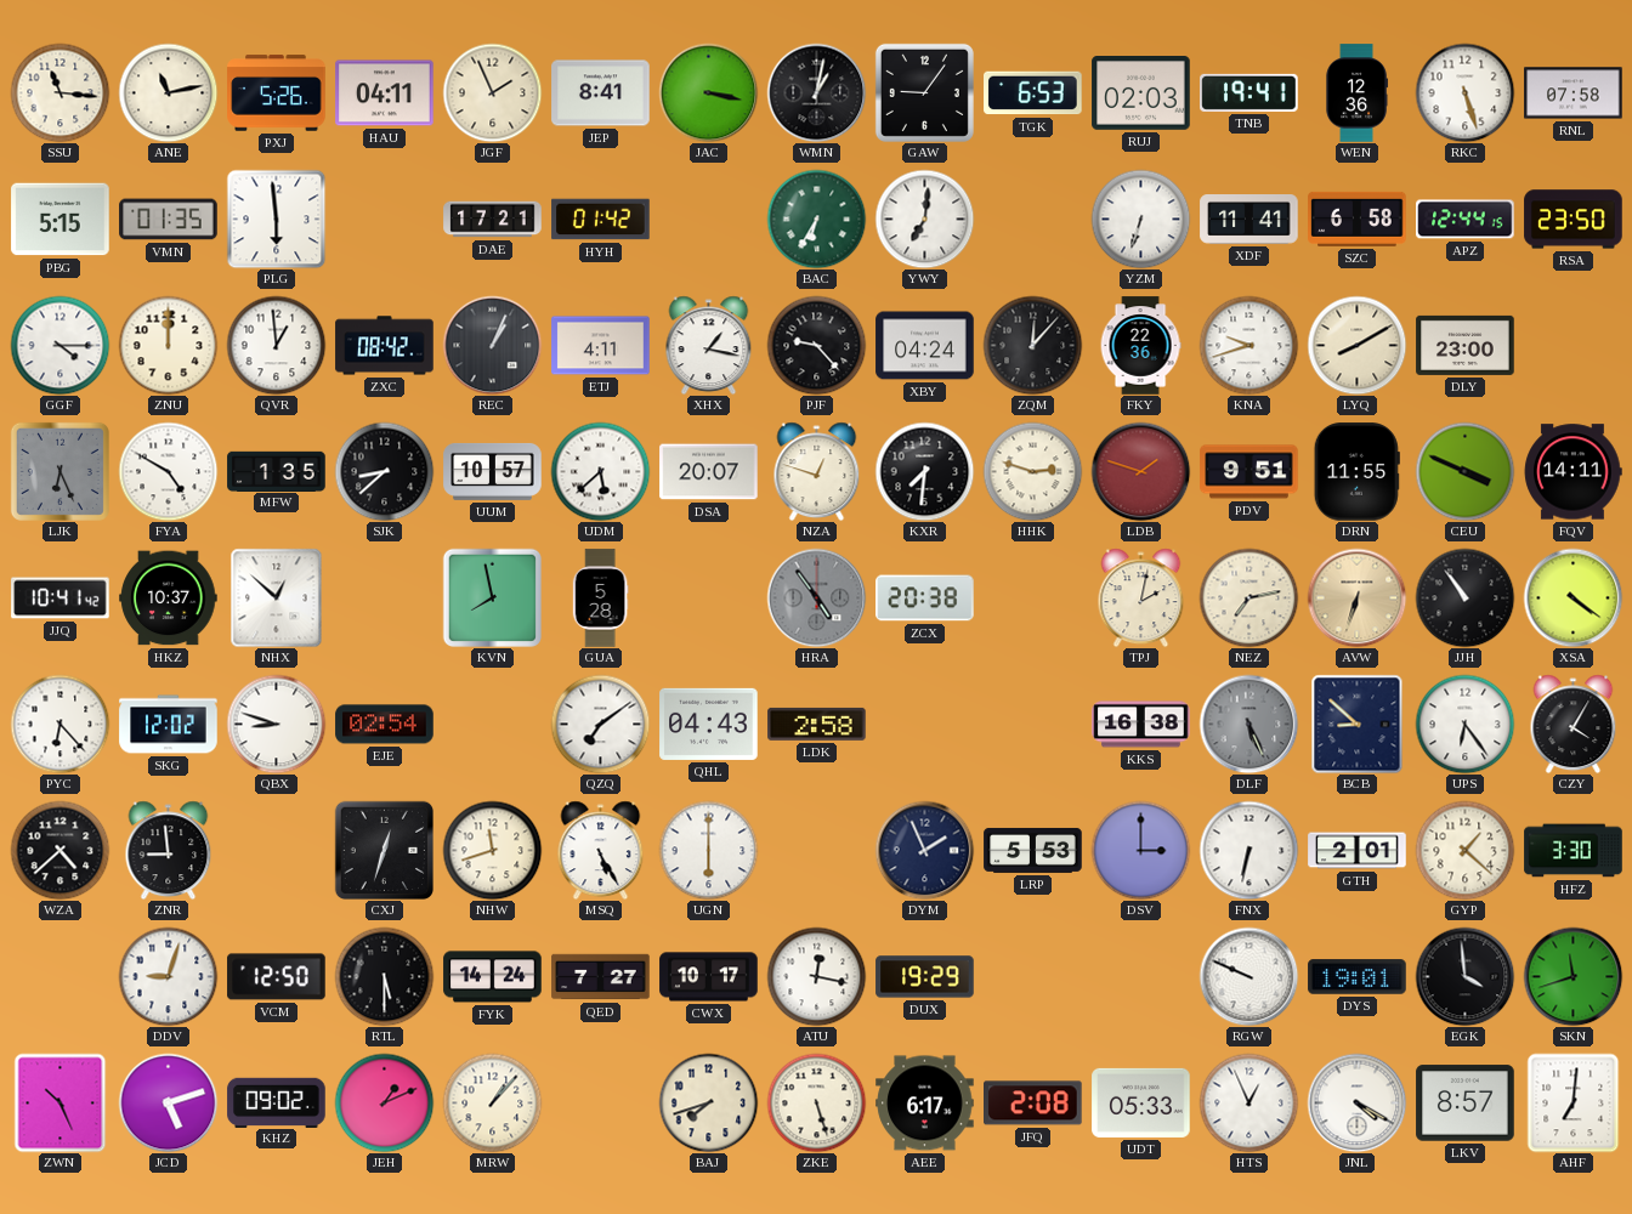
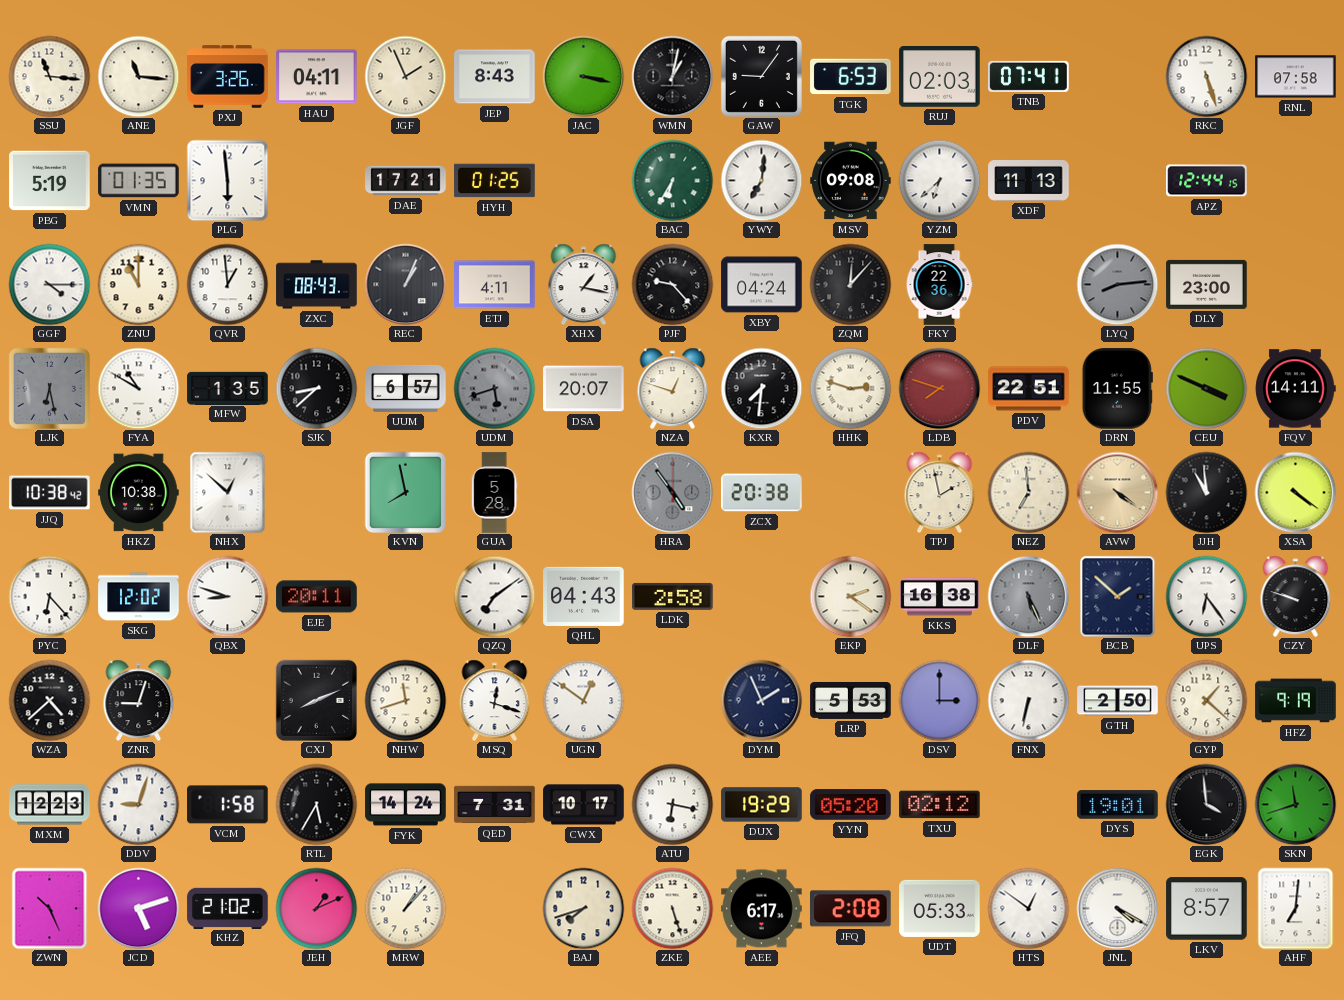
ANE: 11:13 -> 11:16 (138, 76)
PXJ: 5:26 -> 3:26 (228, 77)
JEP: 8:41 -> 8:43 (495, 77)
TNB: 19:41 -> 07:41 (1029, 76)
WEN: 12:36 -> none (1356, 93)
PBG: 5:15 -> 5:19 (50, 181)
HYH: 01:42 -> 01:25 (495, 181)
MSV: none -> 09:08 (851, 181)
YZM: 6:33 -> 6:38 (939, 180)
XDF: 11:41 -> 11:13 (1029, 181)
SZC: 6:58 -> none (1358, 219)
RSA: 23:50 -> none (1574, 220)
ZNU: 12:00 -> 11:00 (138, 284)
ZXC: 08:42 -> 08:43 (317, 285)
KNA: 9:42 -> none (1248, 345)
LYQ: 8:10 -> 8:14 (1117, 284)
LYQ dial: cream -> grey (1117, 284)
LJK: 6:26 -> 6:28 (49, 388)
FYA: 4:50 -> 10:50 (138, 388)
UUM: 10:57 -> 6:57 (406, 388)
UDM: 5:38 -> 5:42 (494, 388)
UDM dial: white -> grey (494, 388)
LDB: 1:48 -> 7:48 (939, 388)
PDV: 9:51 -> 22:51 (1029, 389)
JJQ: 10:41 -> 10:38 (50, 493)
HKZ: 10:37 -> 10:38 (139, 493)
TPJ: 2:02 -> 1:58 (940, 492)
NEZ: 7:13 -> 6:59 (1028, 492)
AVW: 6:33 -> 4:21 (1117, 492)
JJH: 10:54 -> 10:59 (1206, 492)
EJE: 02:54 -> 20:11 (317, 597)
EKP: none -> 2:21 (850, 596)
BCB: 8:52 -> 1:52 (1118, 596)
CZY: 4:05 -> 9:48 (1296, 596)
ZNR: 8:59 -> 9:03 (139, 700)
CXJ: 12:33 -> 8:11 (316, 700)
MSQ: 5:25 -> 12:18 (495, 700)
UGN: 6:00 -> 12:51 (583, 700)
GTH: 2:01 -> 2:50 (1118, 701)
HFZ: 3:30 -> 9:19 (1296, 701)
MXM: none -> 12:23 (50, 805)
VCM: 12:50 -> 1:58 (228, 805)
RTL: 5:30 -> 5:35 (316, 804)
QED: 7:27 -> 7:31 (495, 805)
ATU: 12:17 -> 6:17 (672, 804)
YYN: none -> 05:20 (851, 805)
TXU: none -> 02:12 (940, 805)
RGW: 9:49 -> none (1248, 976)
KHZ: 09:02 -> 21:02 (228, 908)
HTS: 12:56 -> 12:51 (1028, 908)
